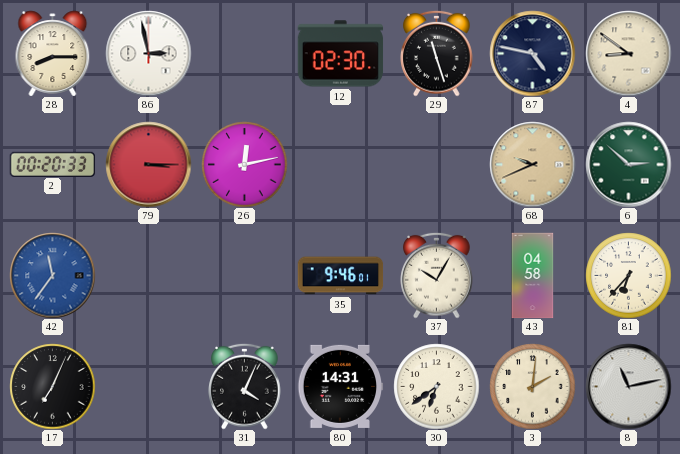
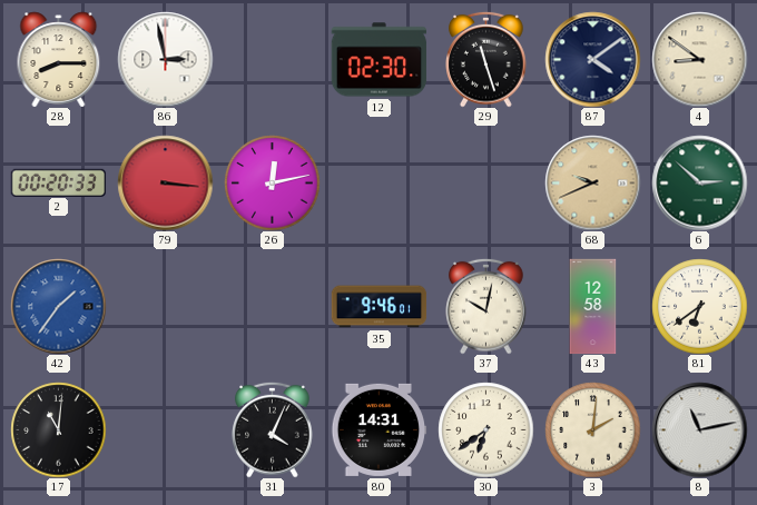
87: 4:47 -> 4:09 (592, 59)
79: 3:15 -> 3:16 (165, 182)
42: 11:36 -> 1:36 (58, 306)
37: 10:05 -> 10:02 (486, 306)
43: 04:58 -> 12:58 (593, 306)
81: 6:37 -> 6:39 (699, 306)
17: 7:04 -> 11:01 (58, 429)
